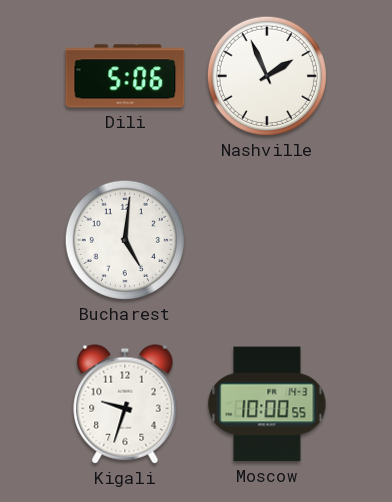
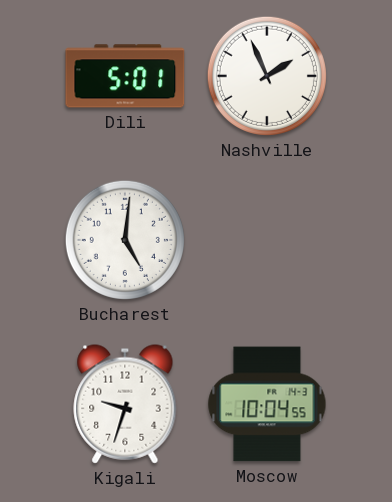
Dili: 5:06 -> 5:01 (125, 76)
Moscow: 10:00 -> 10:04 (267, 404)
